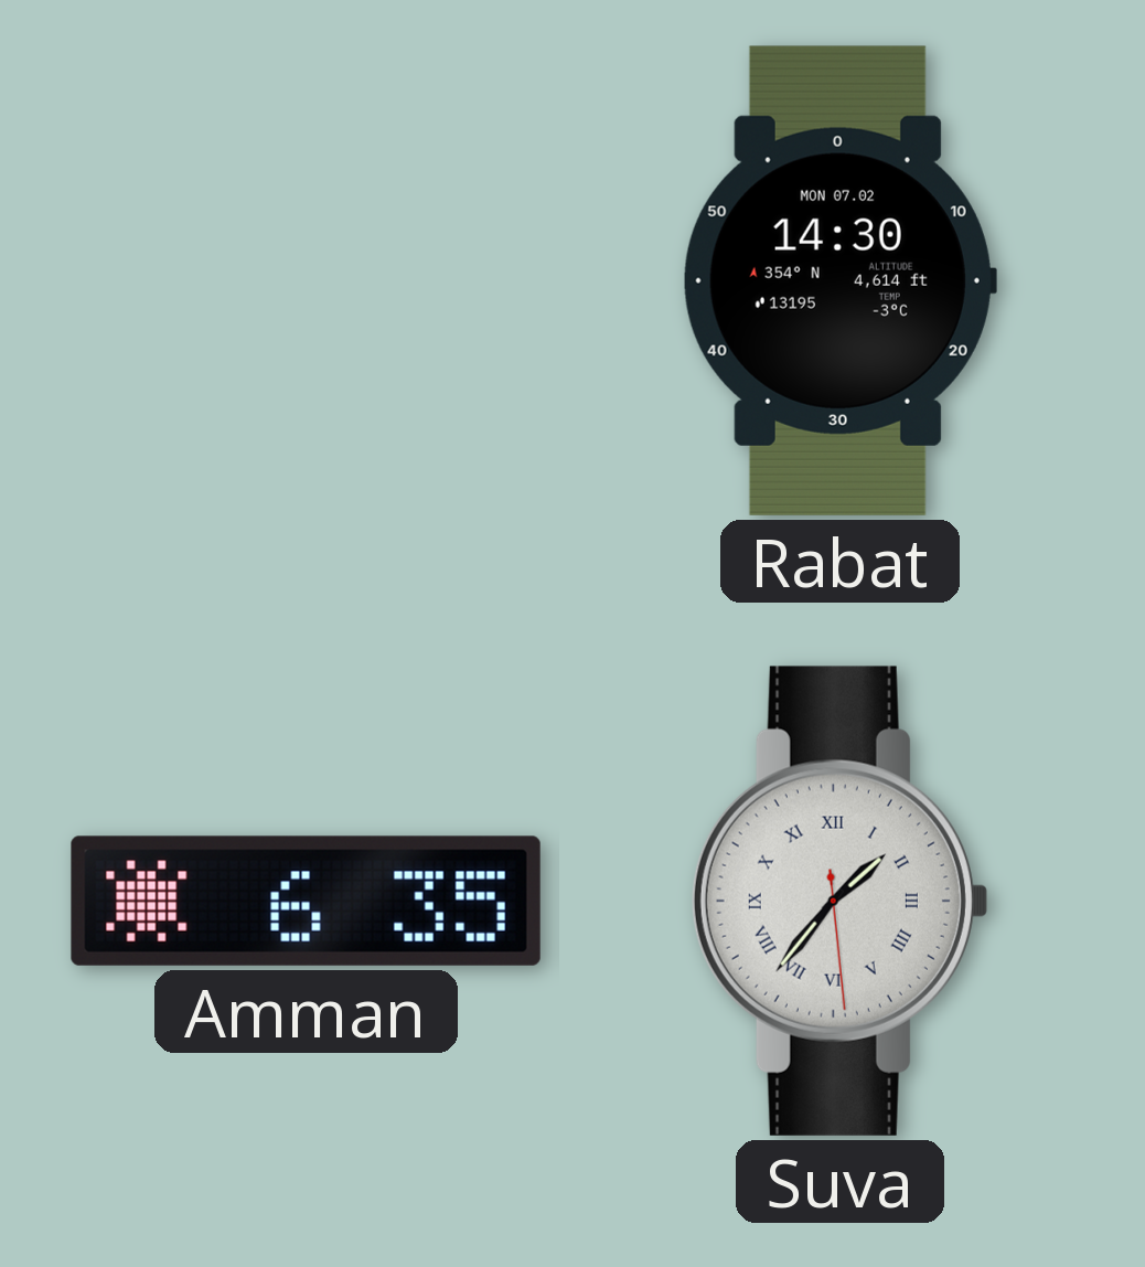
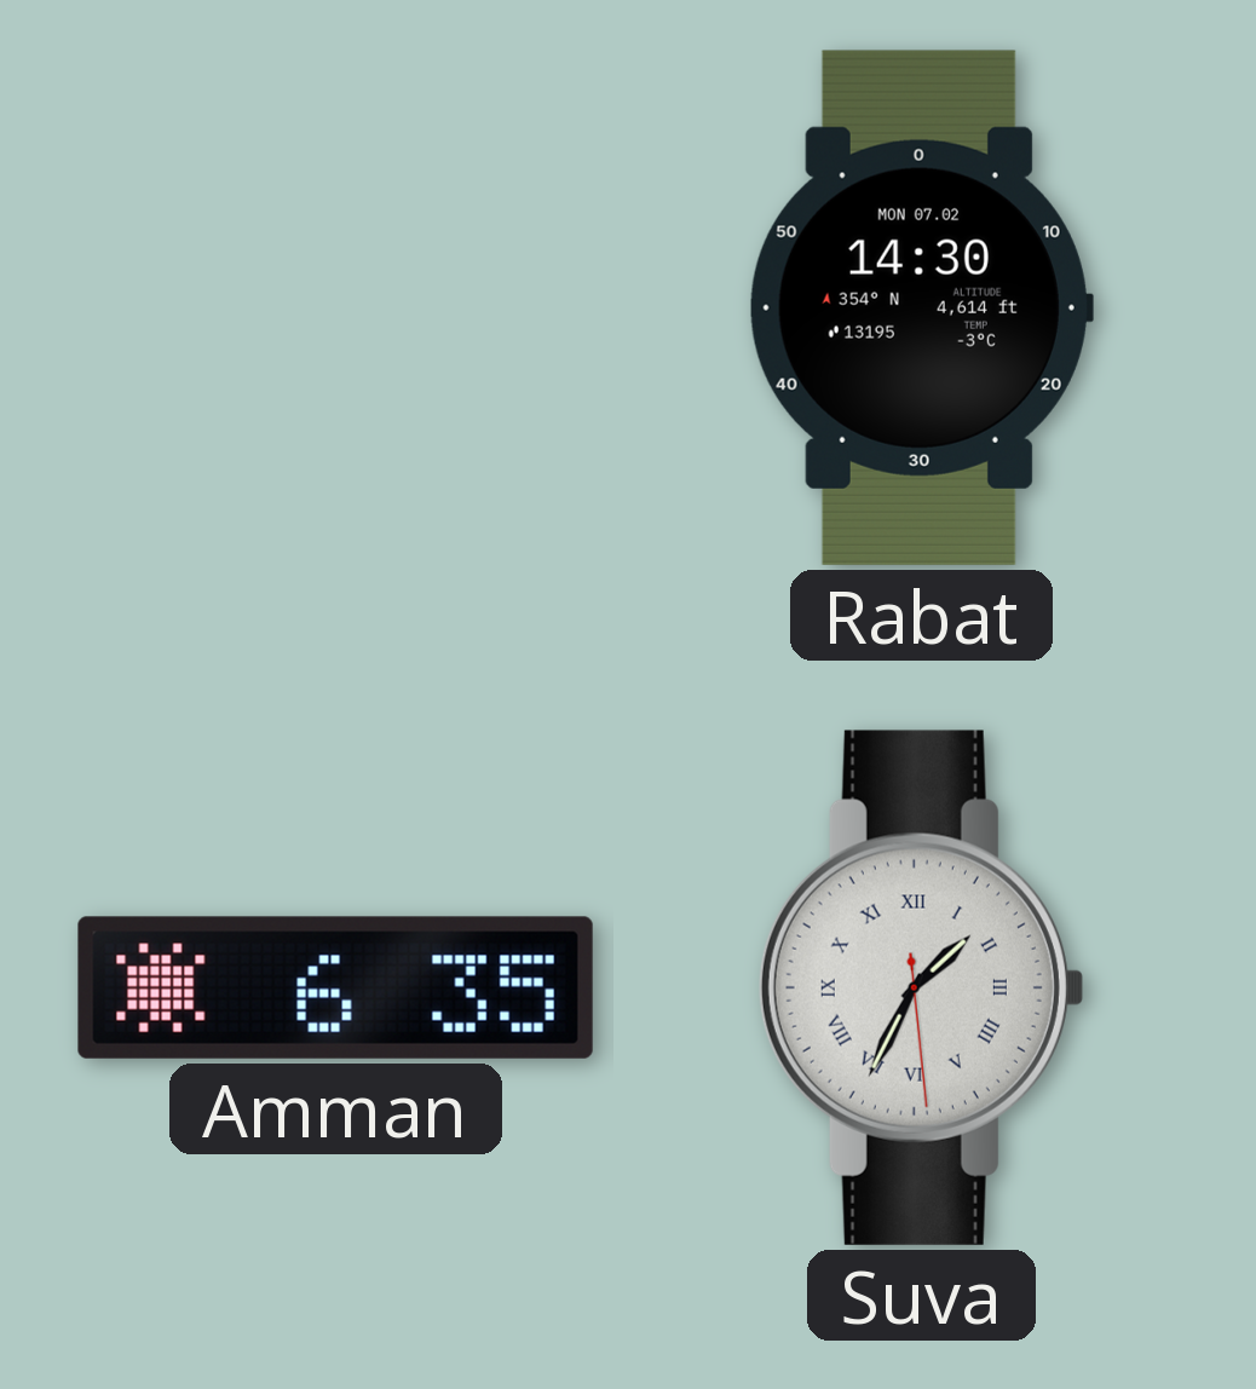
Suva: 1:36 -> 1:34 (921, 987)
